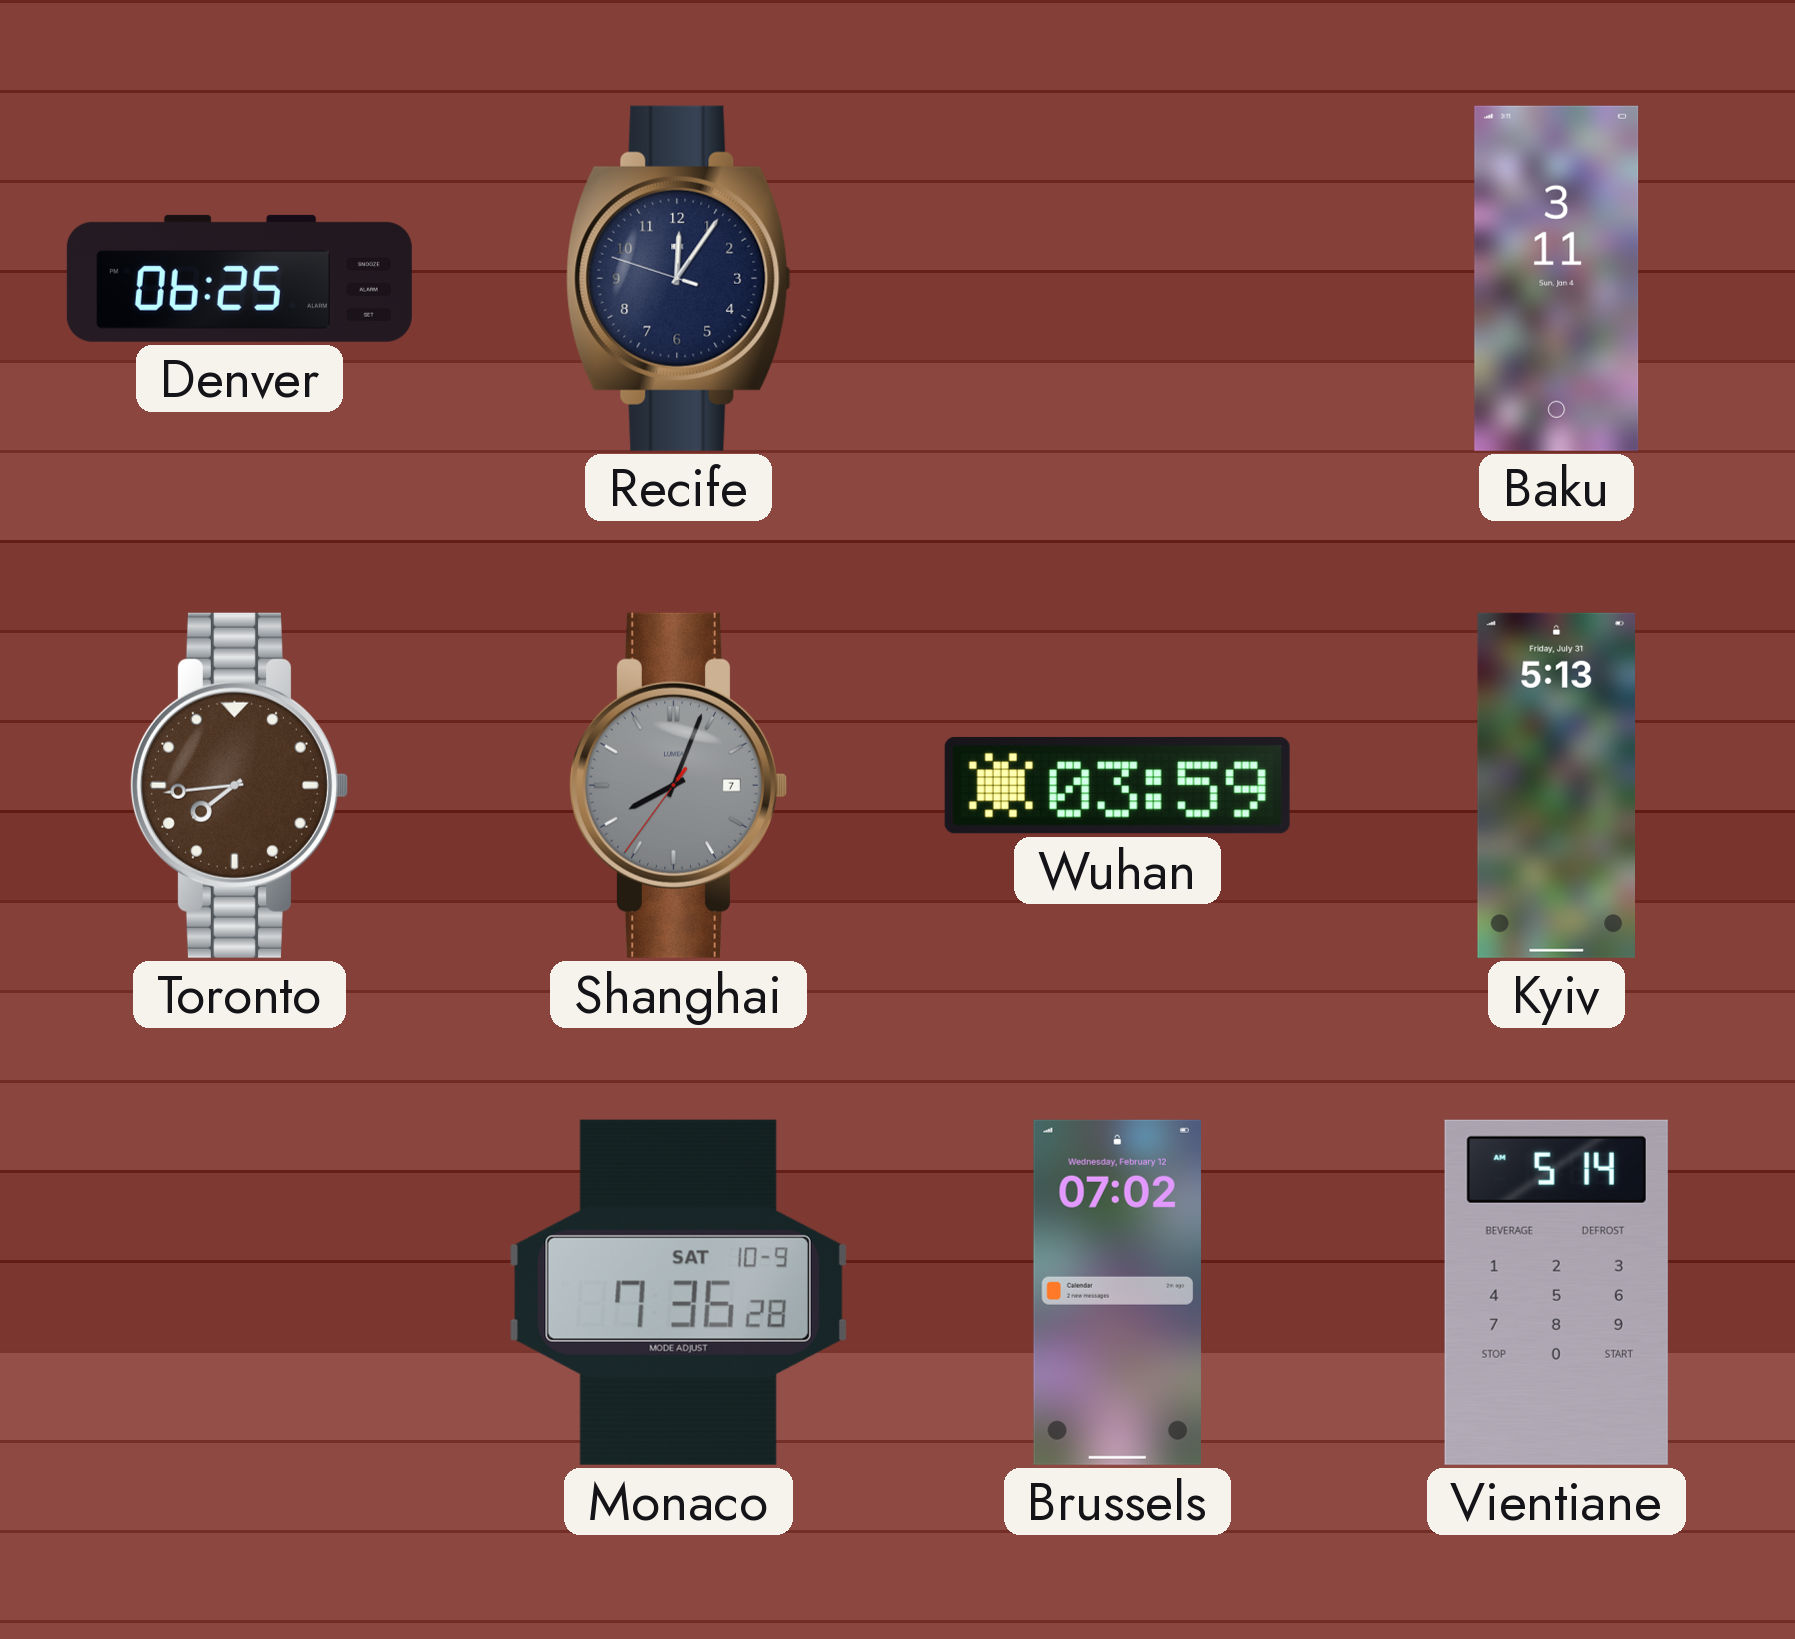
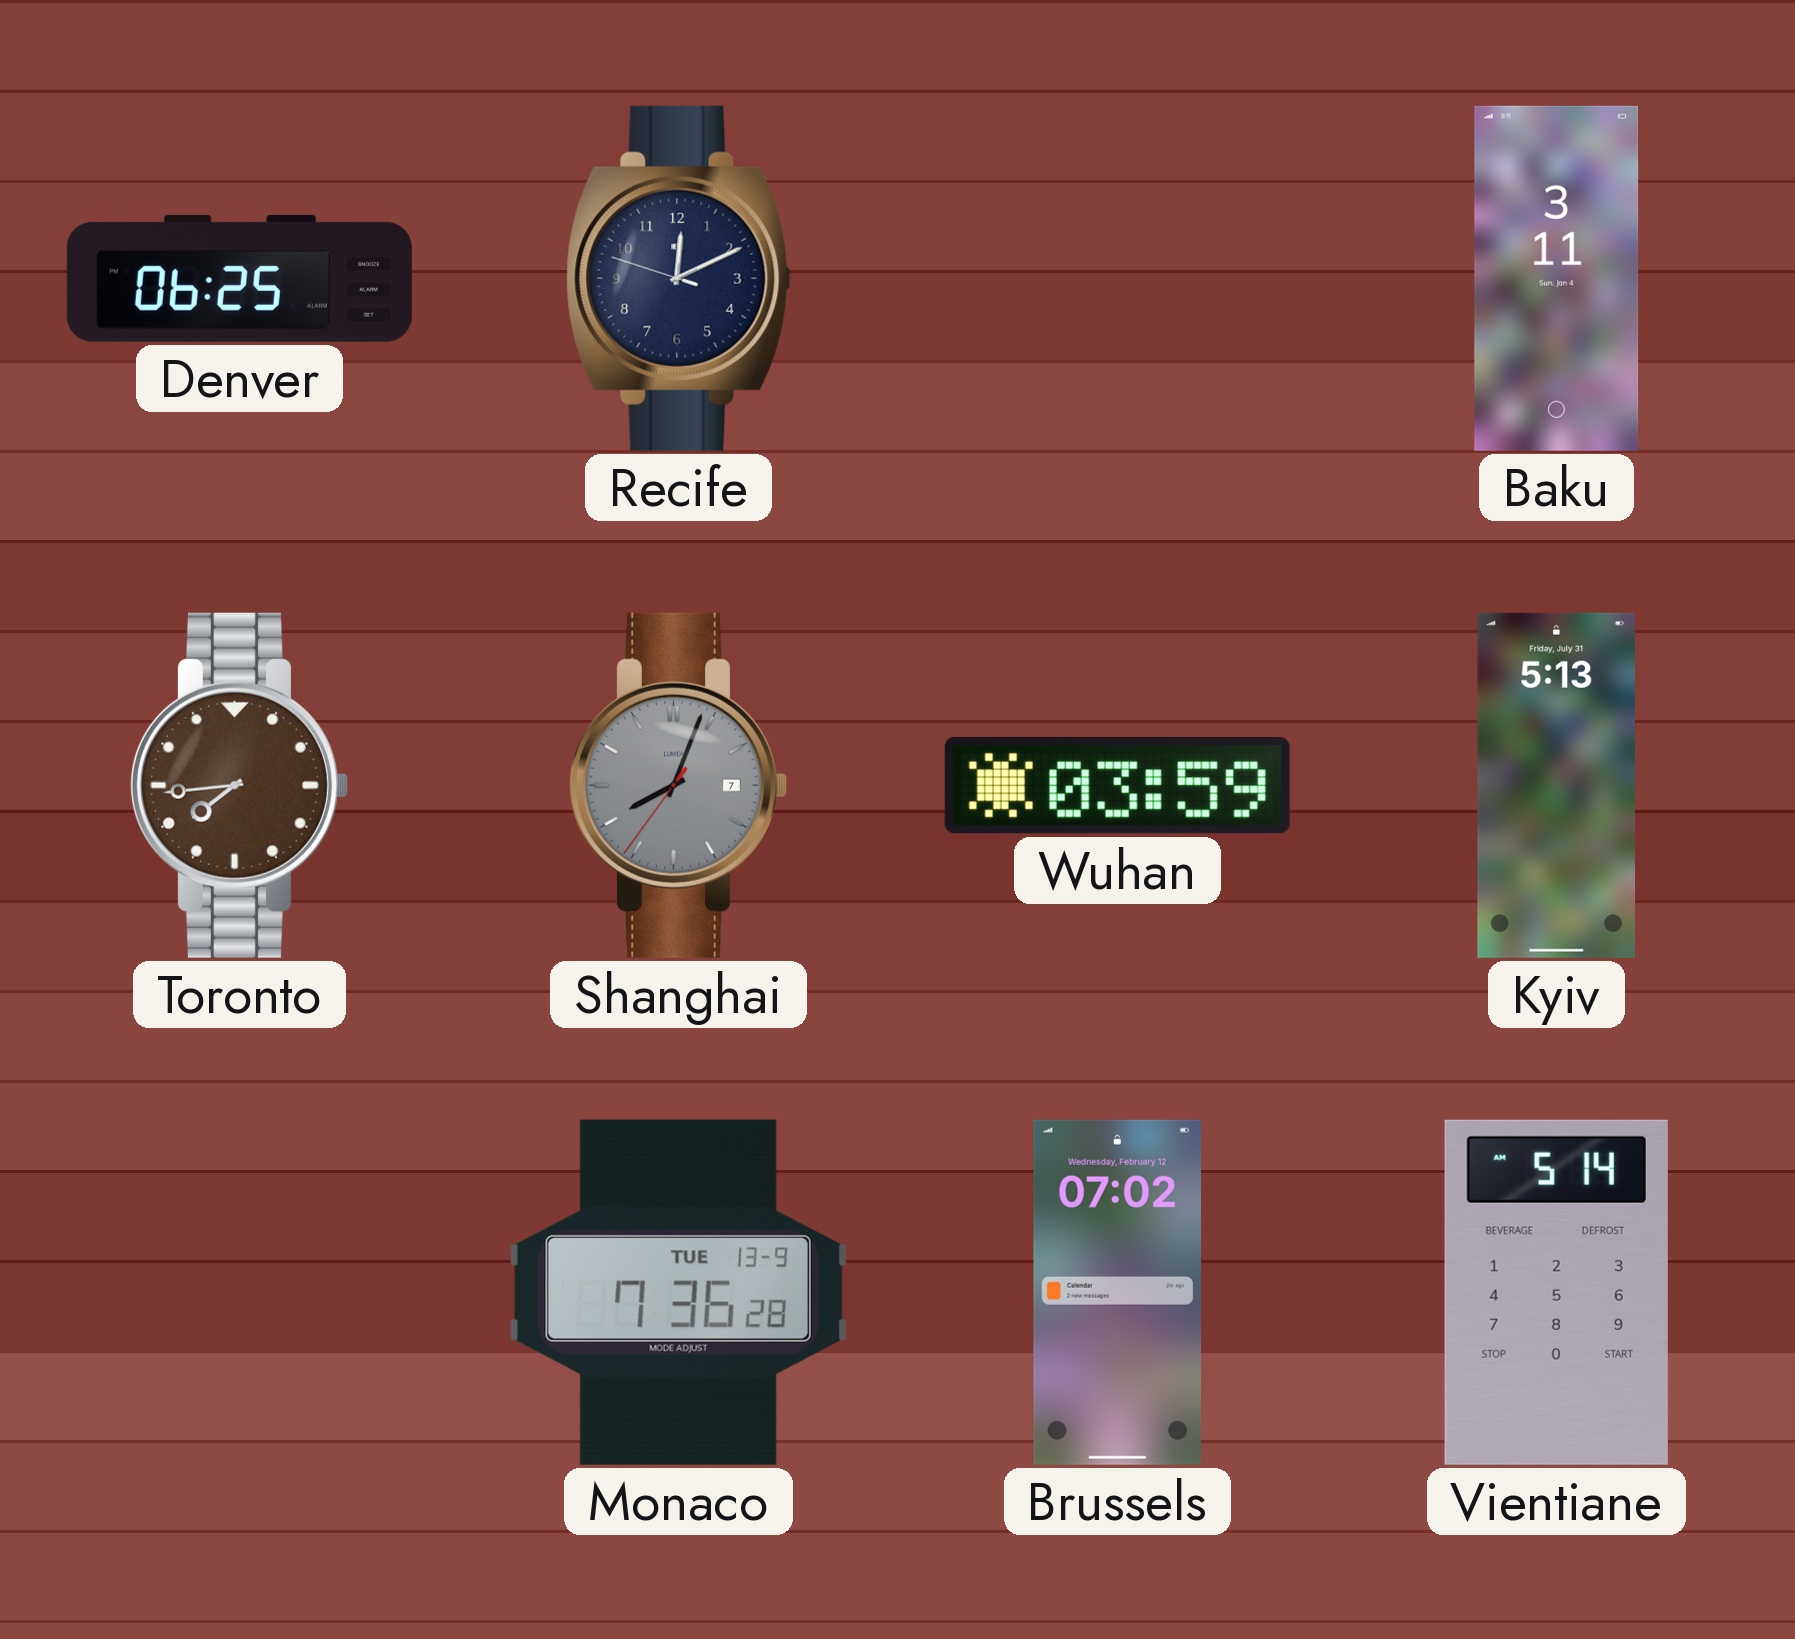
Recife: 12:05 -> 12:10 (678, 278)
Monaco date: SAT 10-9 -> TUE 13-9 (678, 1292)
